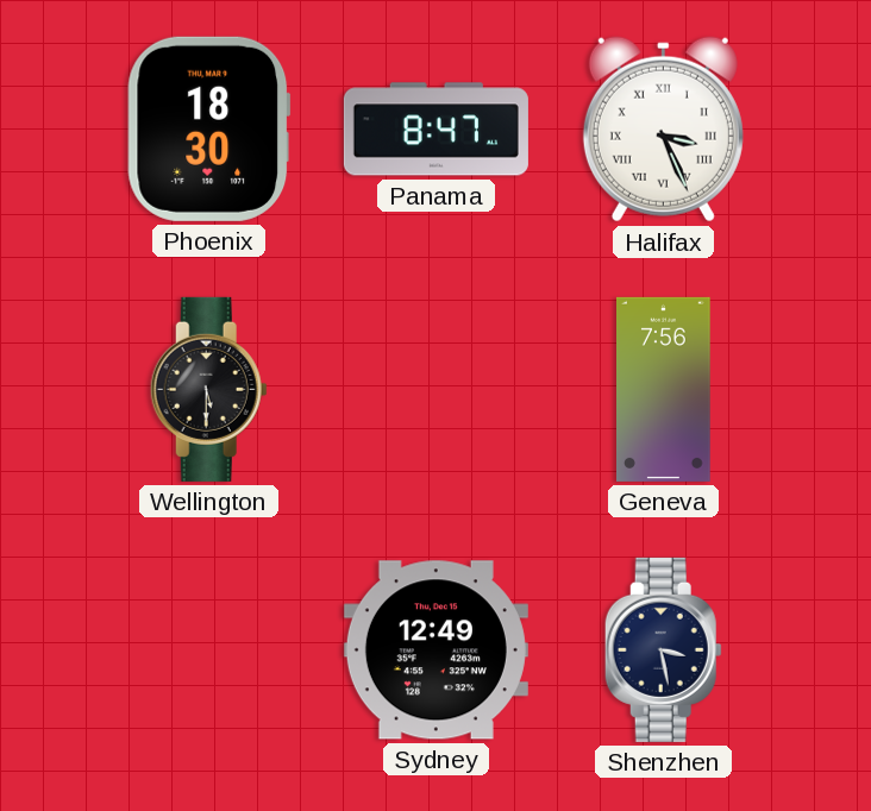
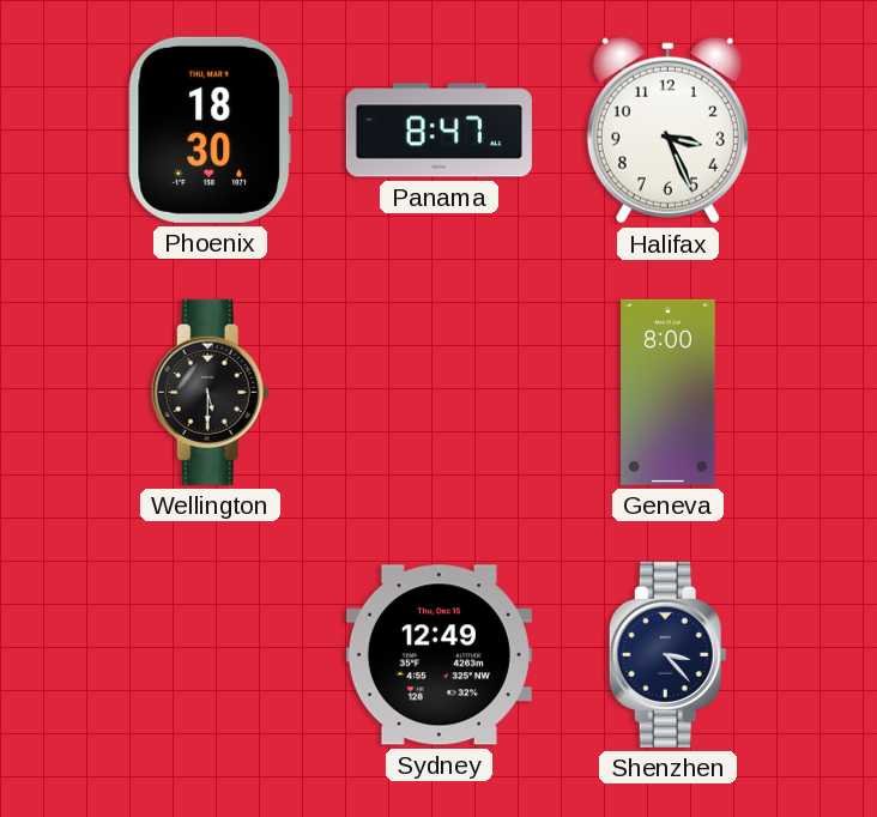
Halifax numerals: Roman -> Arabic (667, 131)
Geneva: 7:56 -> 8:00 (669, 392)
Shenzhen: 3:28 -> 3:23 (667, 654)
